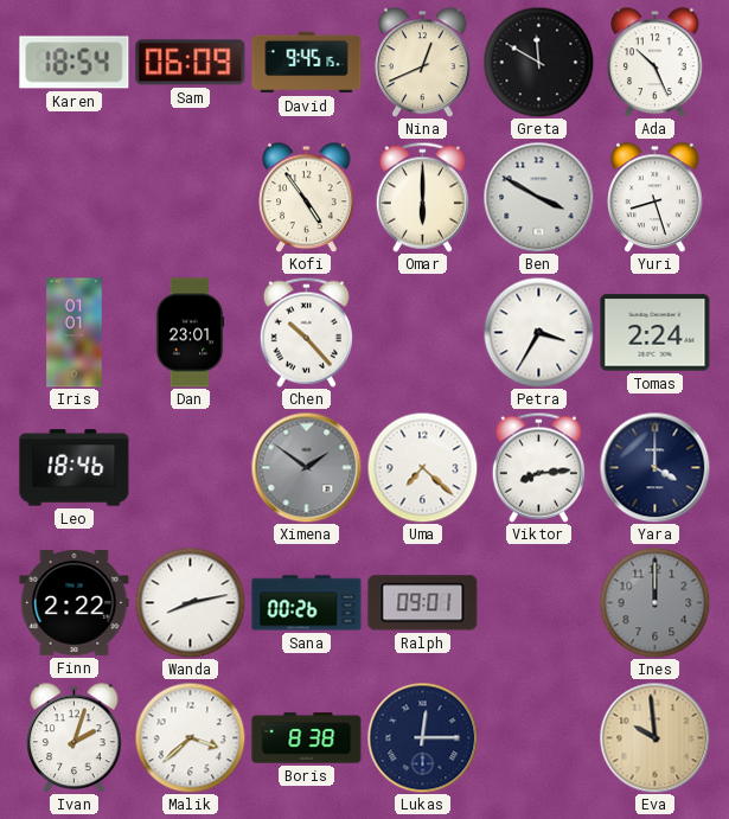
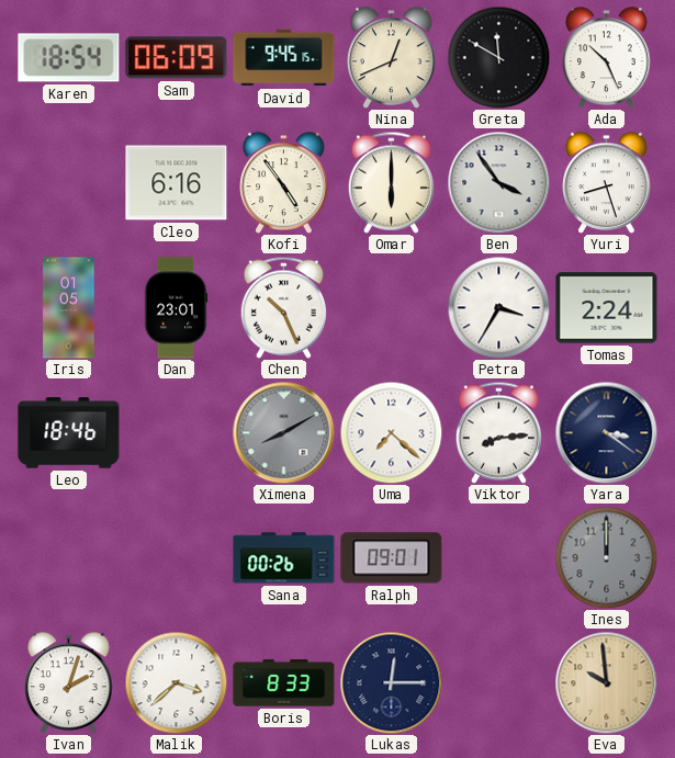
Cleo: none -> 6:16 (177, 183)
Ben: 3:50 -> 3:54 (498, 182)
Iris: 01:01 -> 01:05 (69, 308)
Chen: 10:23 -> 10:26 (283, 307)
Ximena: 1:51 -> 8:10 (283, 432)
Yara: 4:00 -> 3:21 (606, 432)
Finn: 2:22 -> none (75, 603)
Wanda: 8:13 -> none (190, 602)
Boris: 8:38 -> 8:33 (284, 683)
